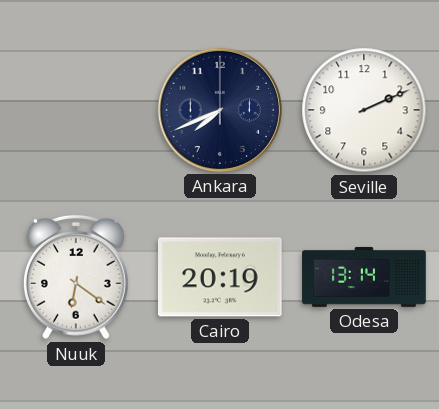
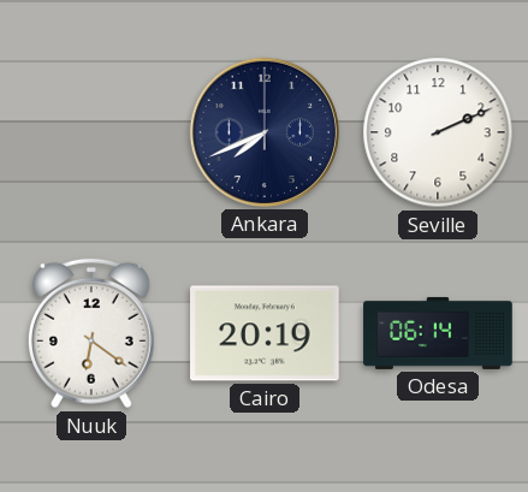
Odesa: 13:14 -> 06:14 (438, 333)
